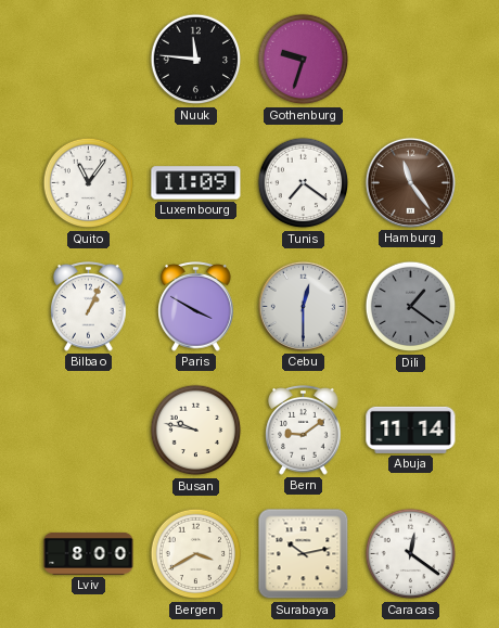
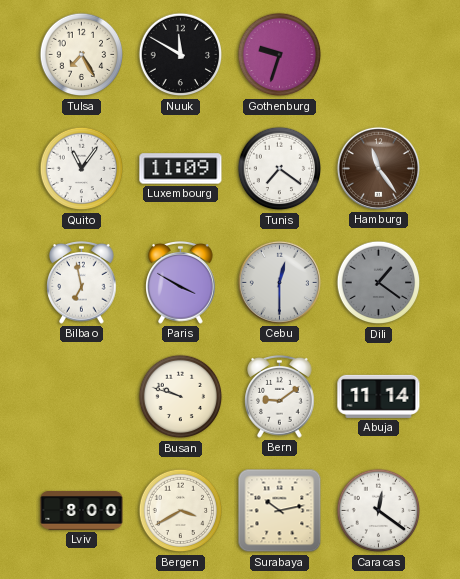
Tulsa: none -> 7:25 (82, 55)
Nuuk: 11:46 -> 11:50 (181, 55)
Bilbao: 1:04 -> 6:58 (82, 283)
Busan: 9:47 -> 9:48 (181, 397)
